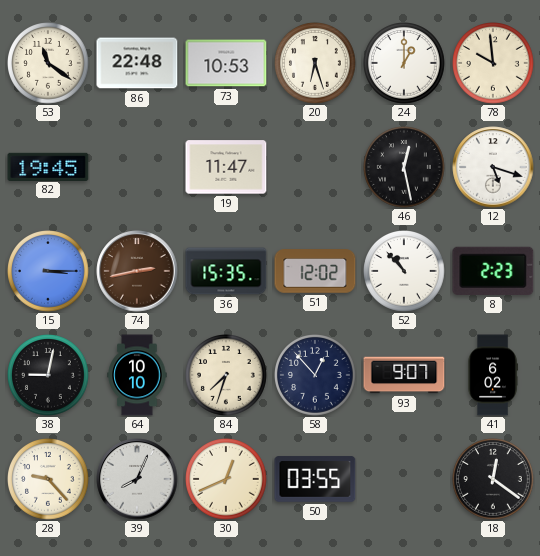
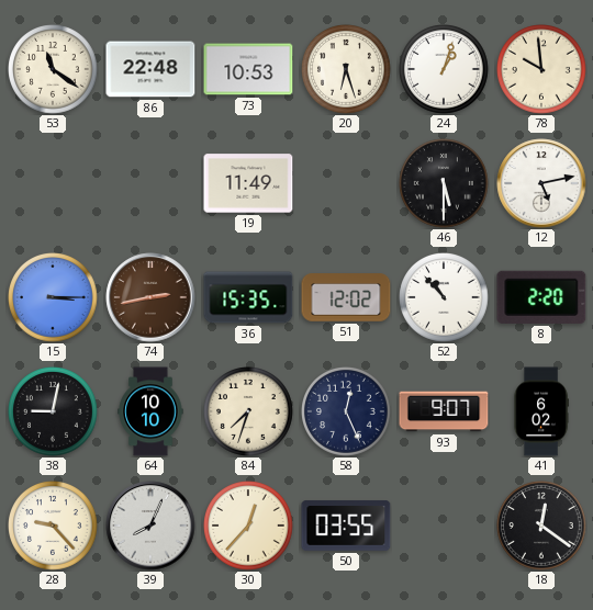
24: 1:00 -> 1:03 (445, 70)
82: 19:45 -> none (48, 166)
19: 11:47 -> 11:49 (248, 183)
46: 12:28 -> 5:30 (445, 184)
12: 5:18 -> 5:13 (541, 183)
8: 2:23 -> 2:20 (541, 297)
58: 12:53 -> 12:26 (347, 413)
30: 12:41 -> 12:37 (249, 527)
